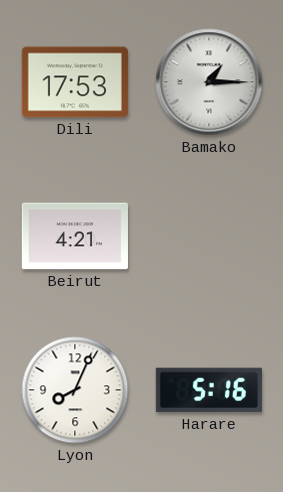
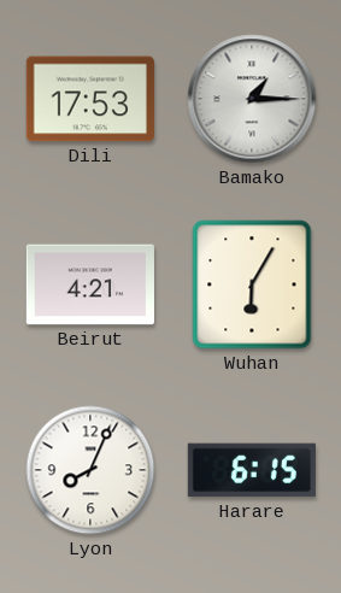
Wuhan: none -> 6:05 (252, 284)
Harare: 5:16 -> 6:15 (252, 470)
